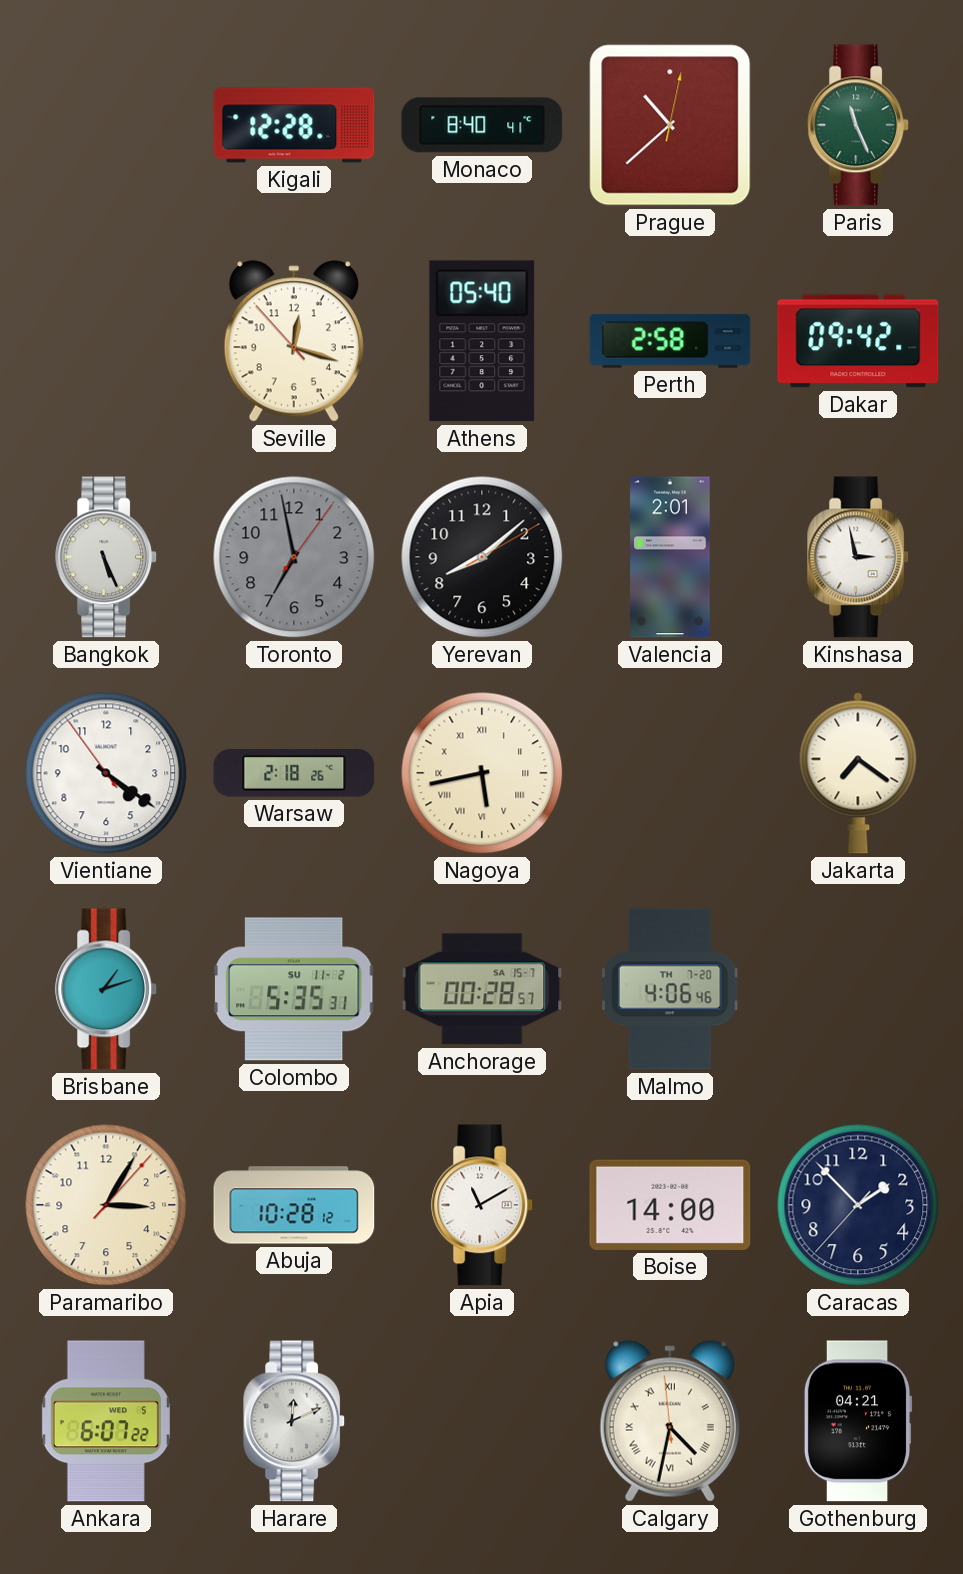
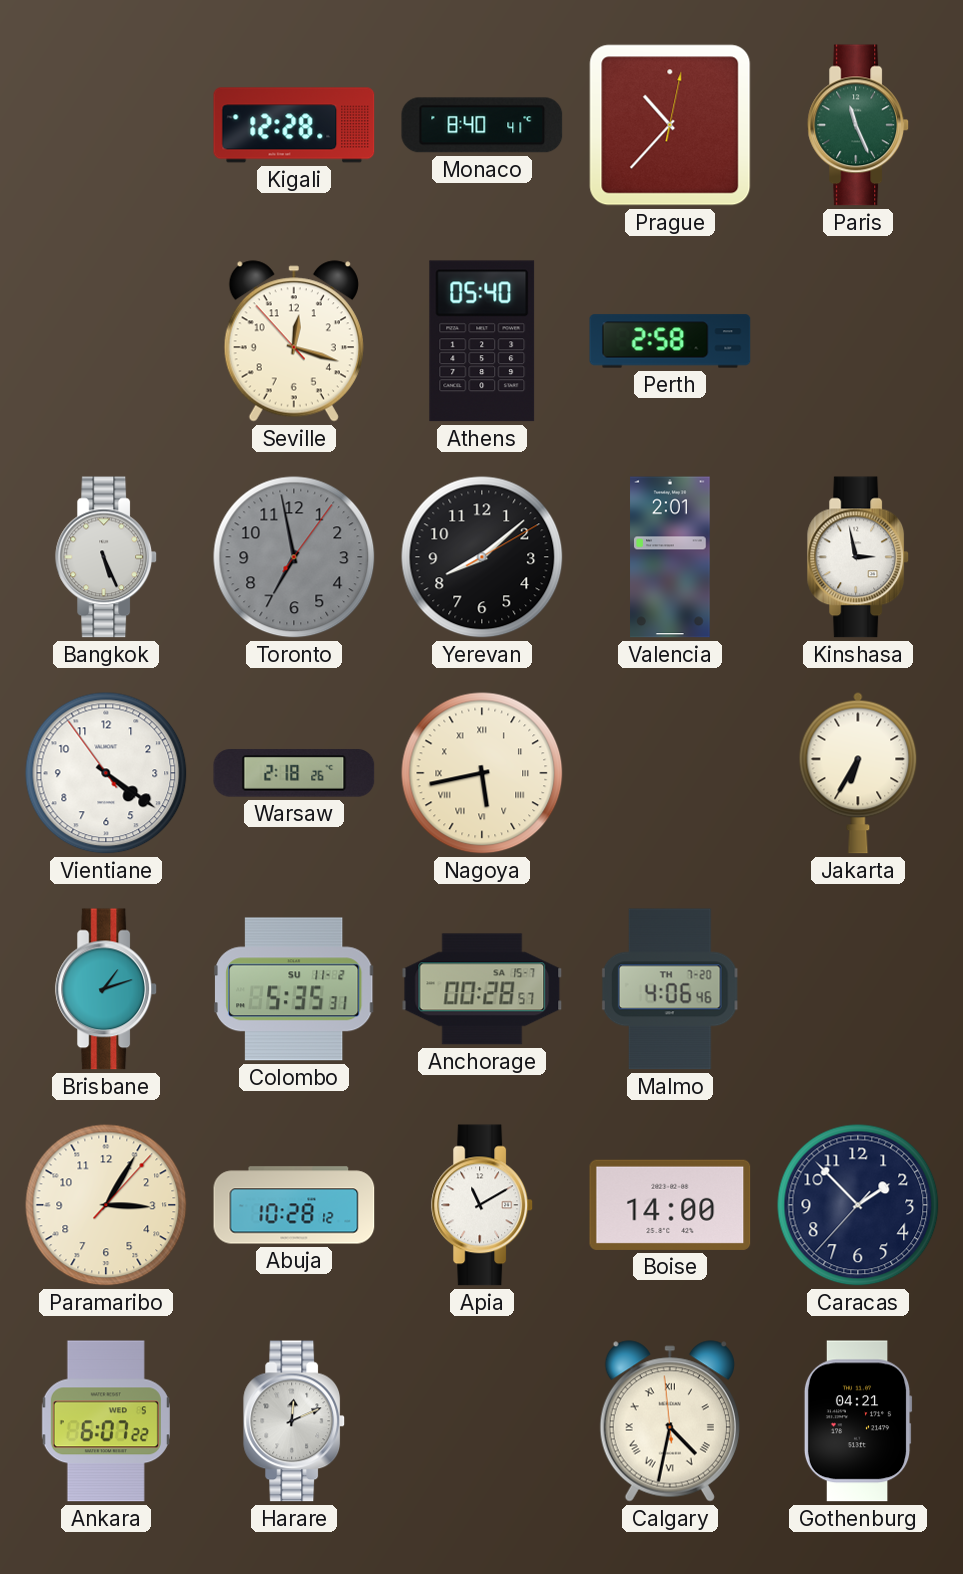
Prague: 10:38 -> 10:37 (670, 125)
Dakar: 09:42 -> none (858, 341)
Jakarta: 7:21 -> 6:35 (858, 773)
